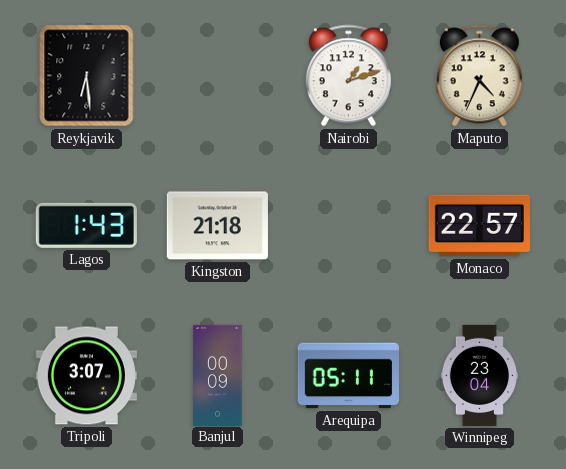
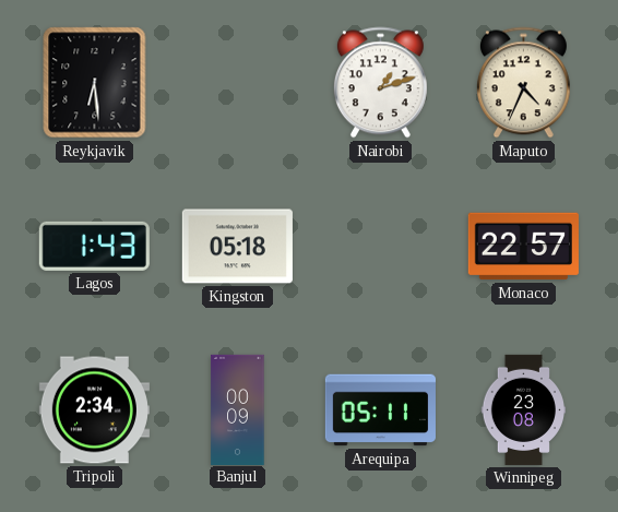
Kingston: 21:18 -> 05:18 (237, 247)
Tripoli: 3:07 -> 2:34 (94, 410)
Winnipeg: 23:04 -> 23:08 (523, 409)
